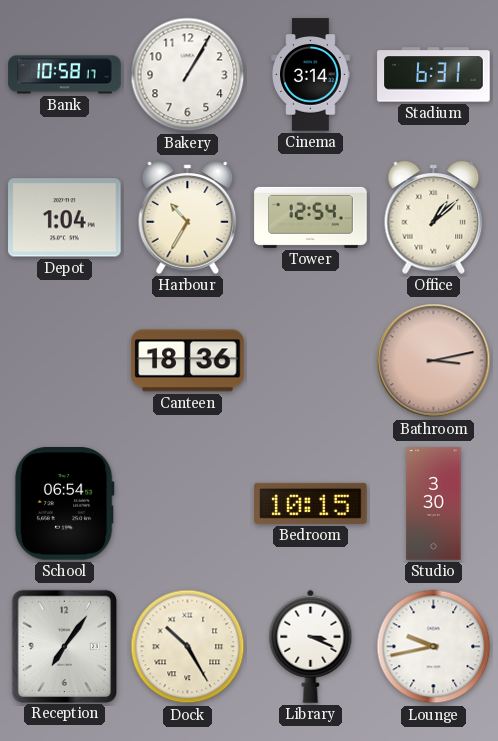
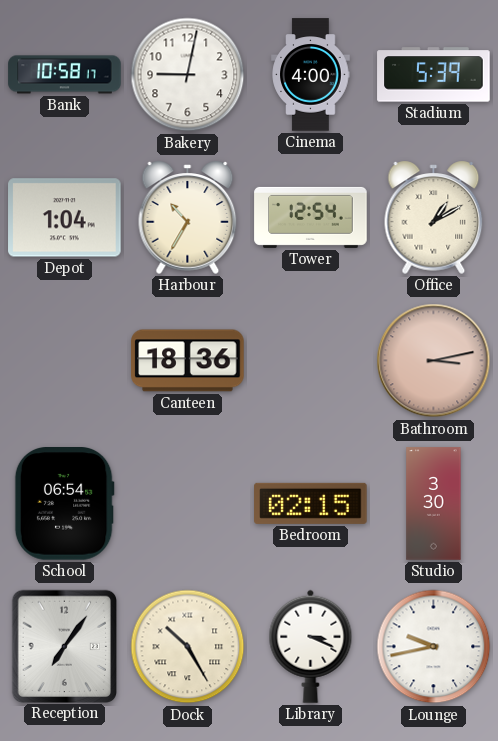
Bakery: 1:05 -> 9:02 (188, 75)
Cinema: 3:14 -> 4:00 (311, 75)
Stadium: 6:31 -> 5:39 (434, 75)
Office: 1:08 -> 1:10 (434, 217)
Bedroom: 10:15 -> 02:15 (311, 503)
